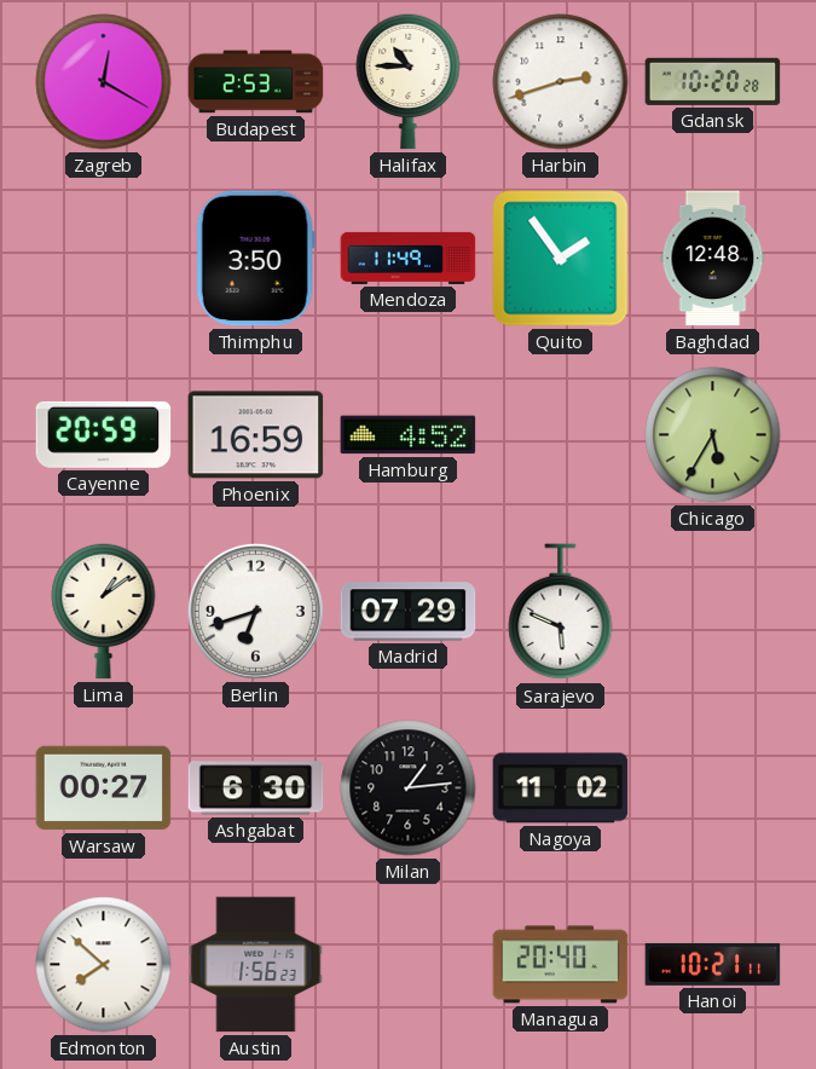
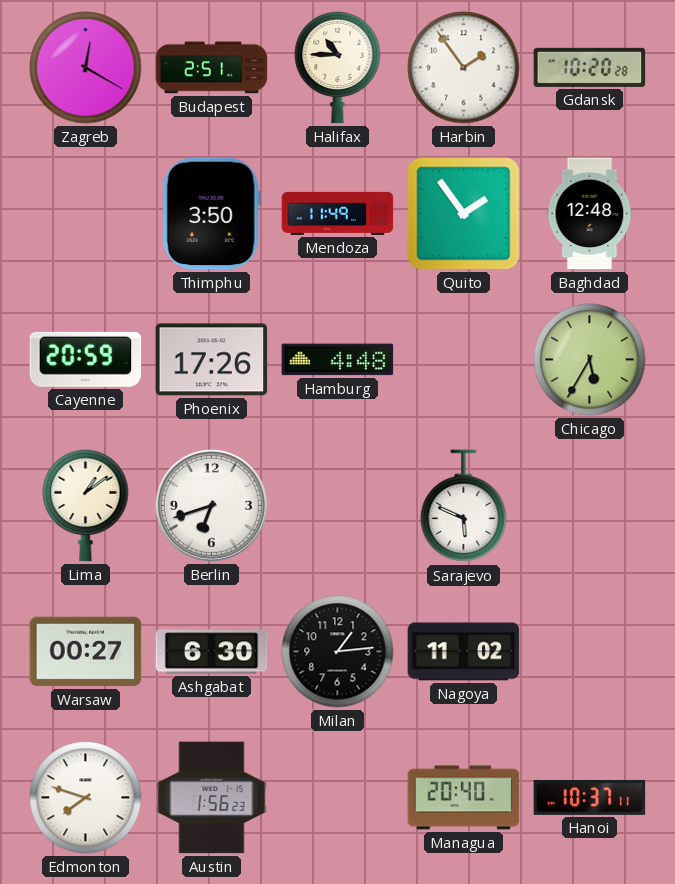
Budapest: 2:53 -> 2:51 (212, 68)
Harbin: 2:42 -> 1:54 (464, 68)
Phoenix: 16:59 -> 17:26 (212, 360)
Hamburg: 4:52 -> 4:48 (338, 360)
Madrid: 07:29 -> none (409, 612)
Edmonton: 7:52 -> 7:48 (86, 798)
Hanoi: 10:21 -> 10:37 (590, 797)
